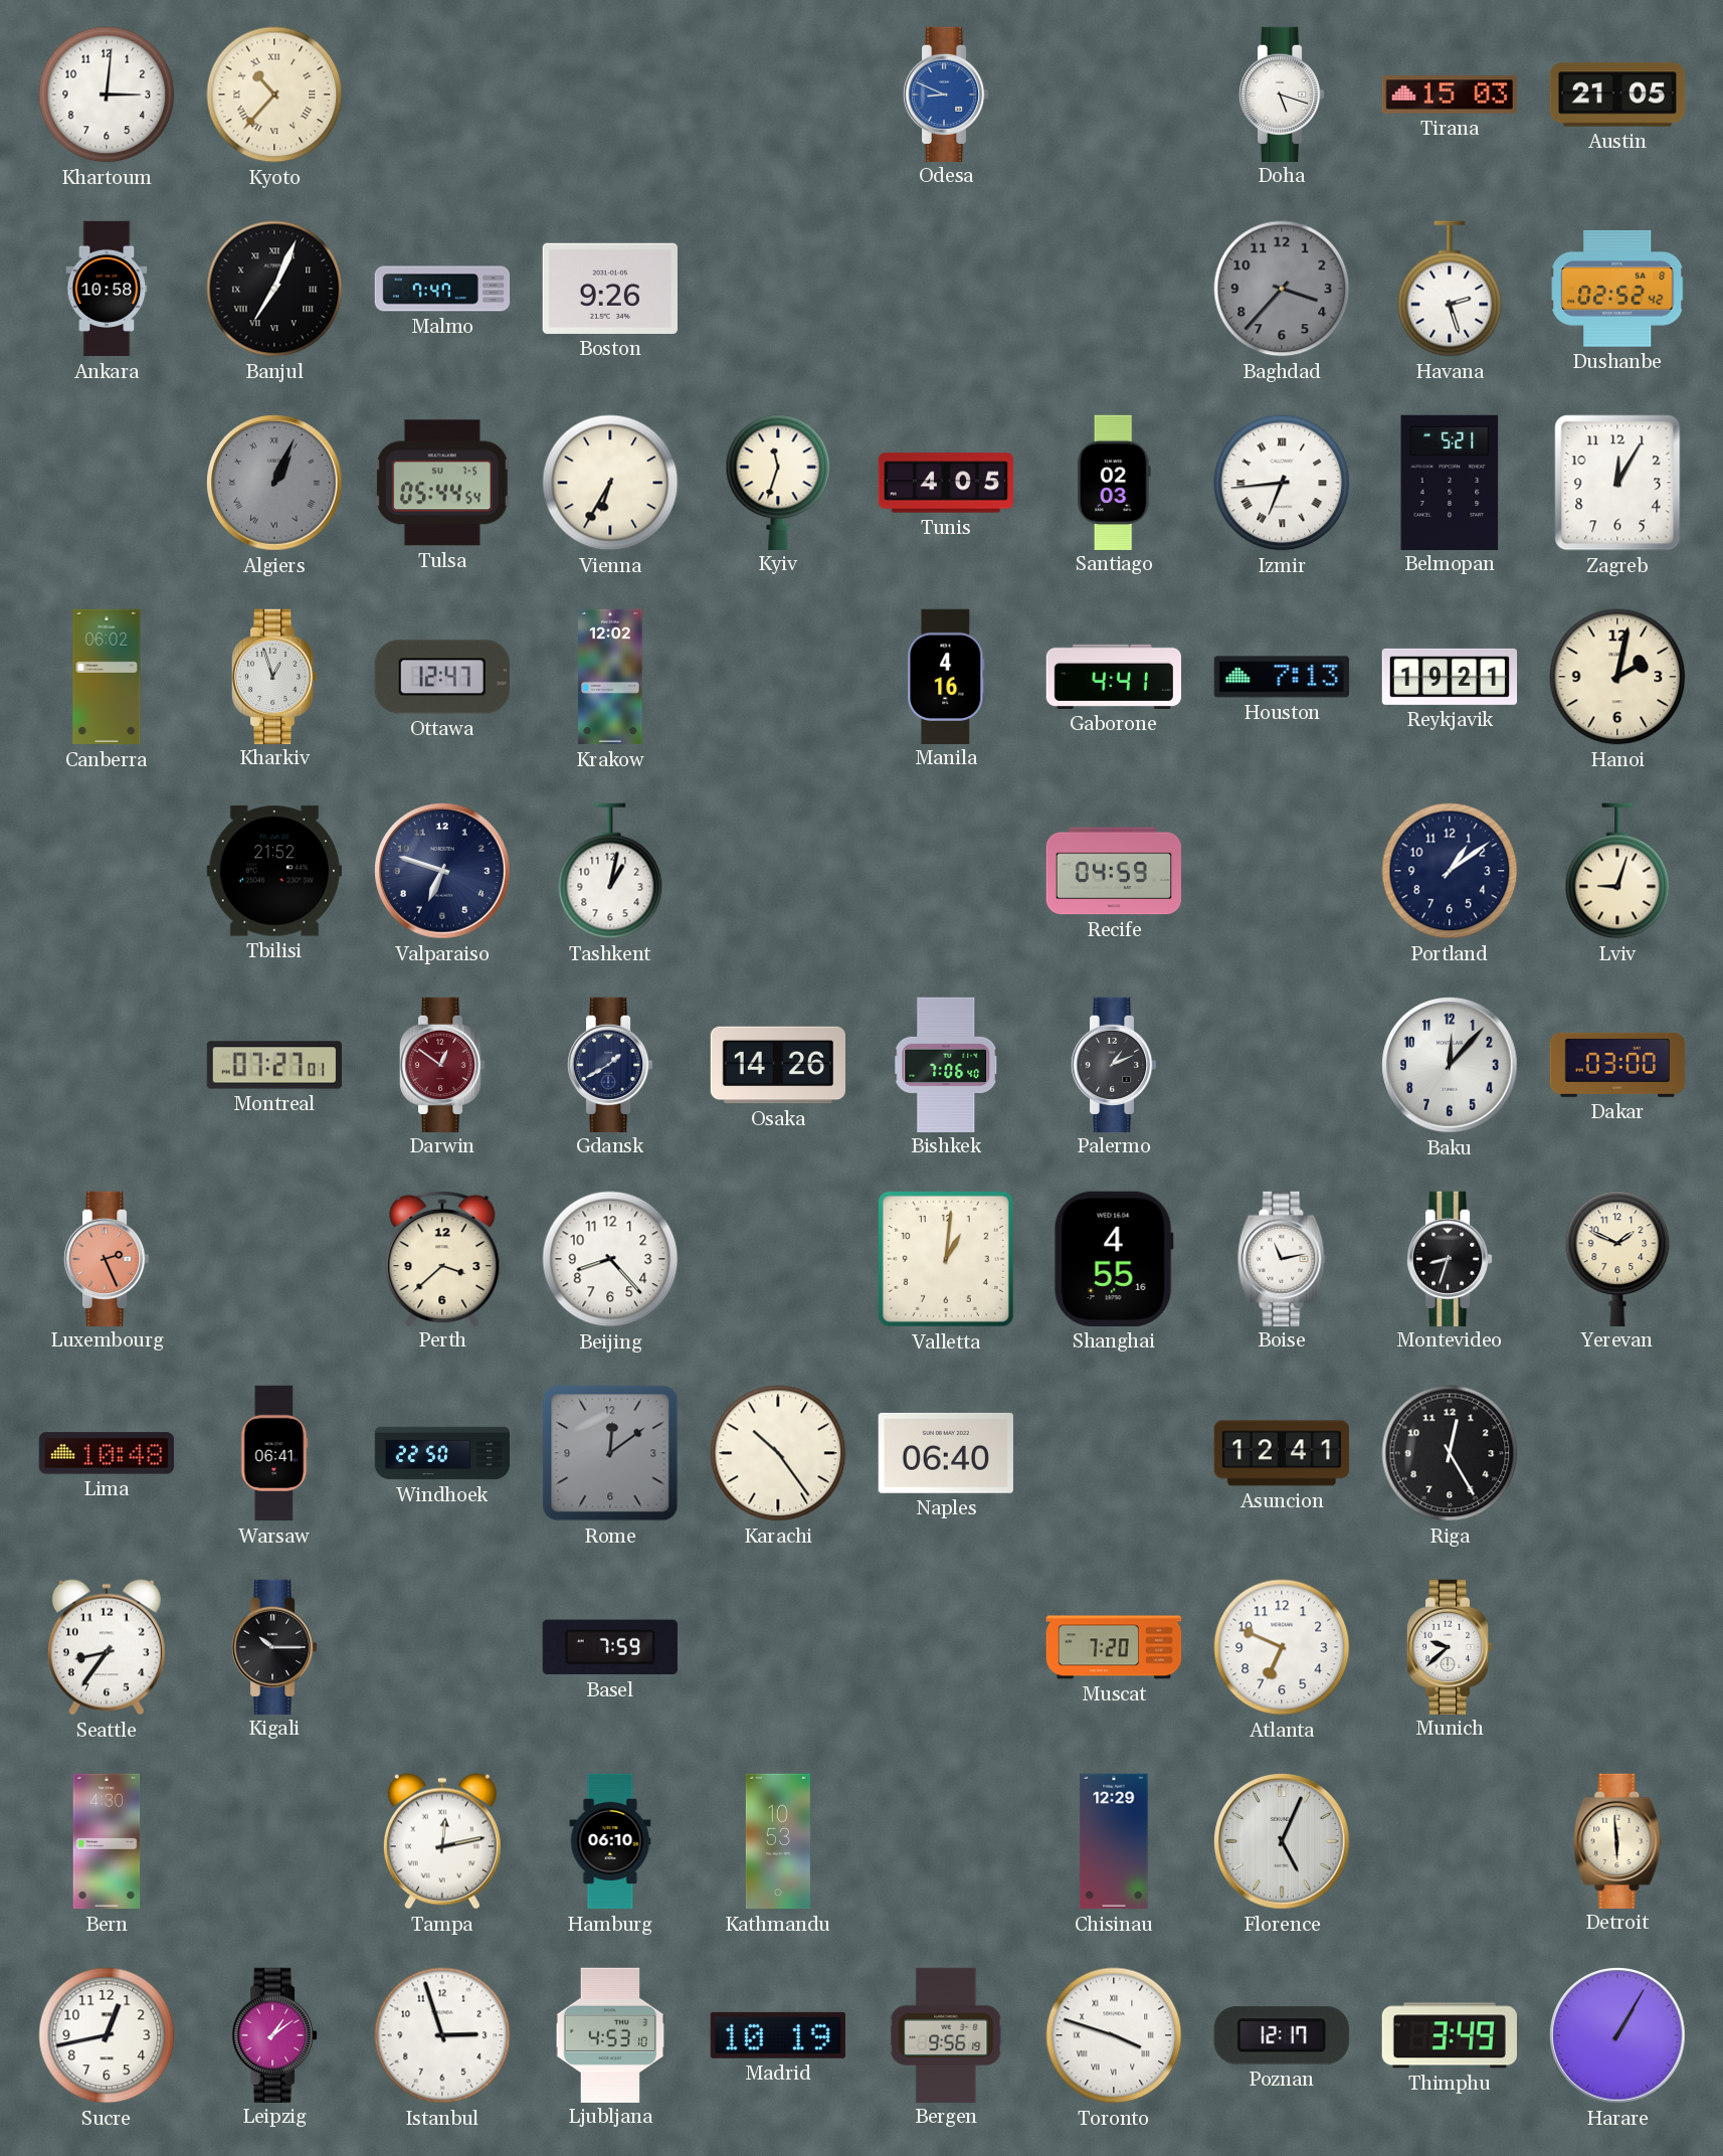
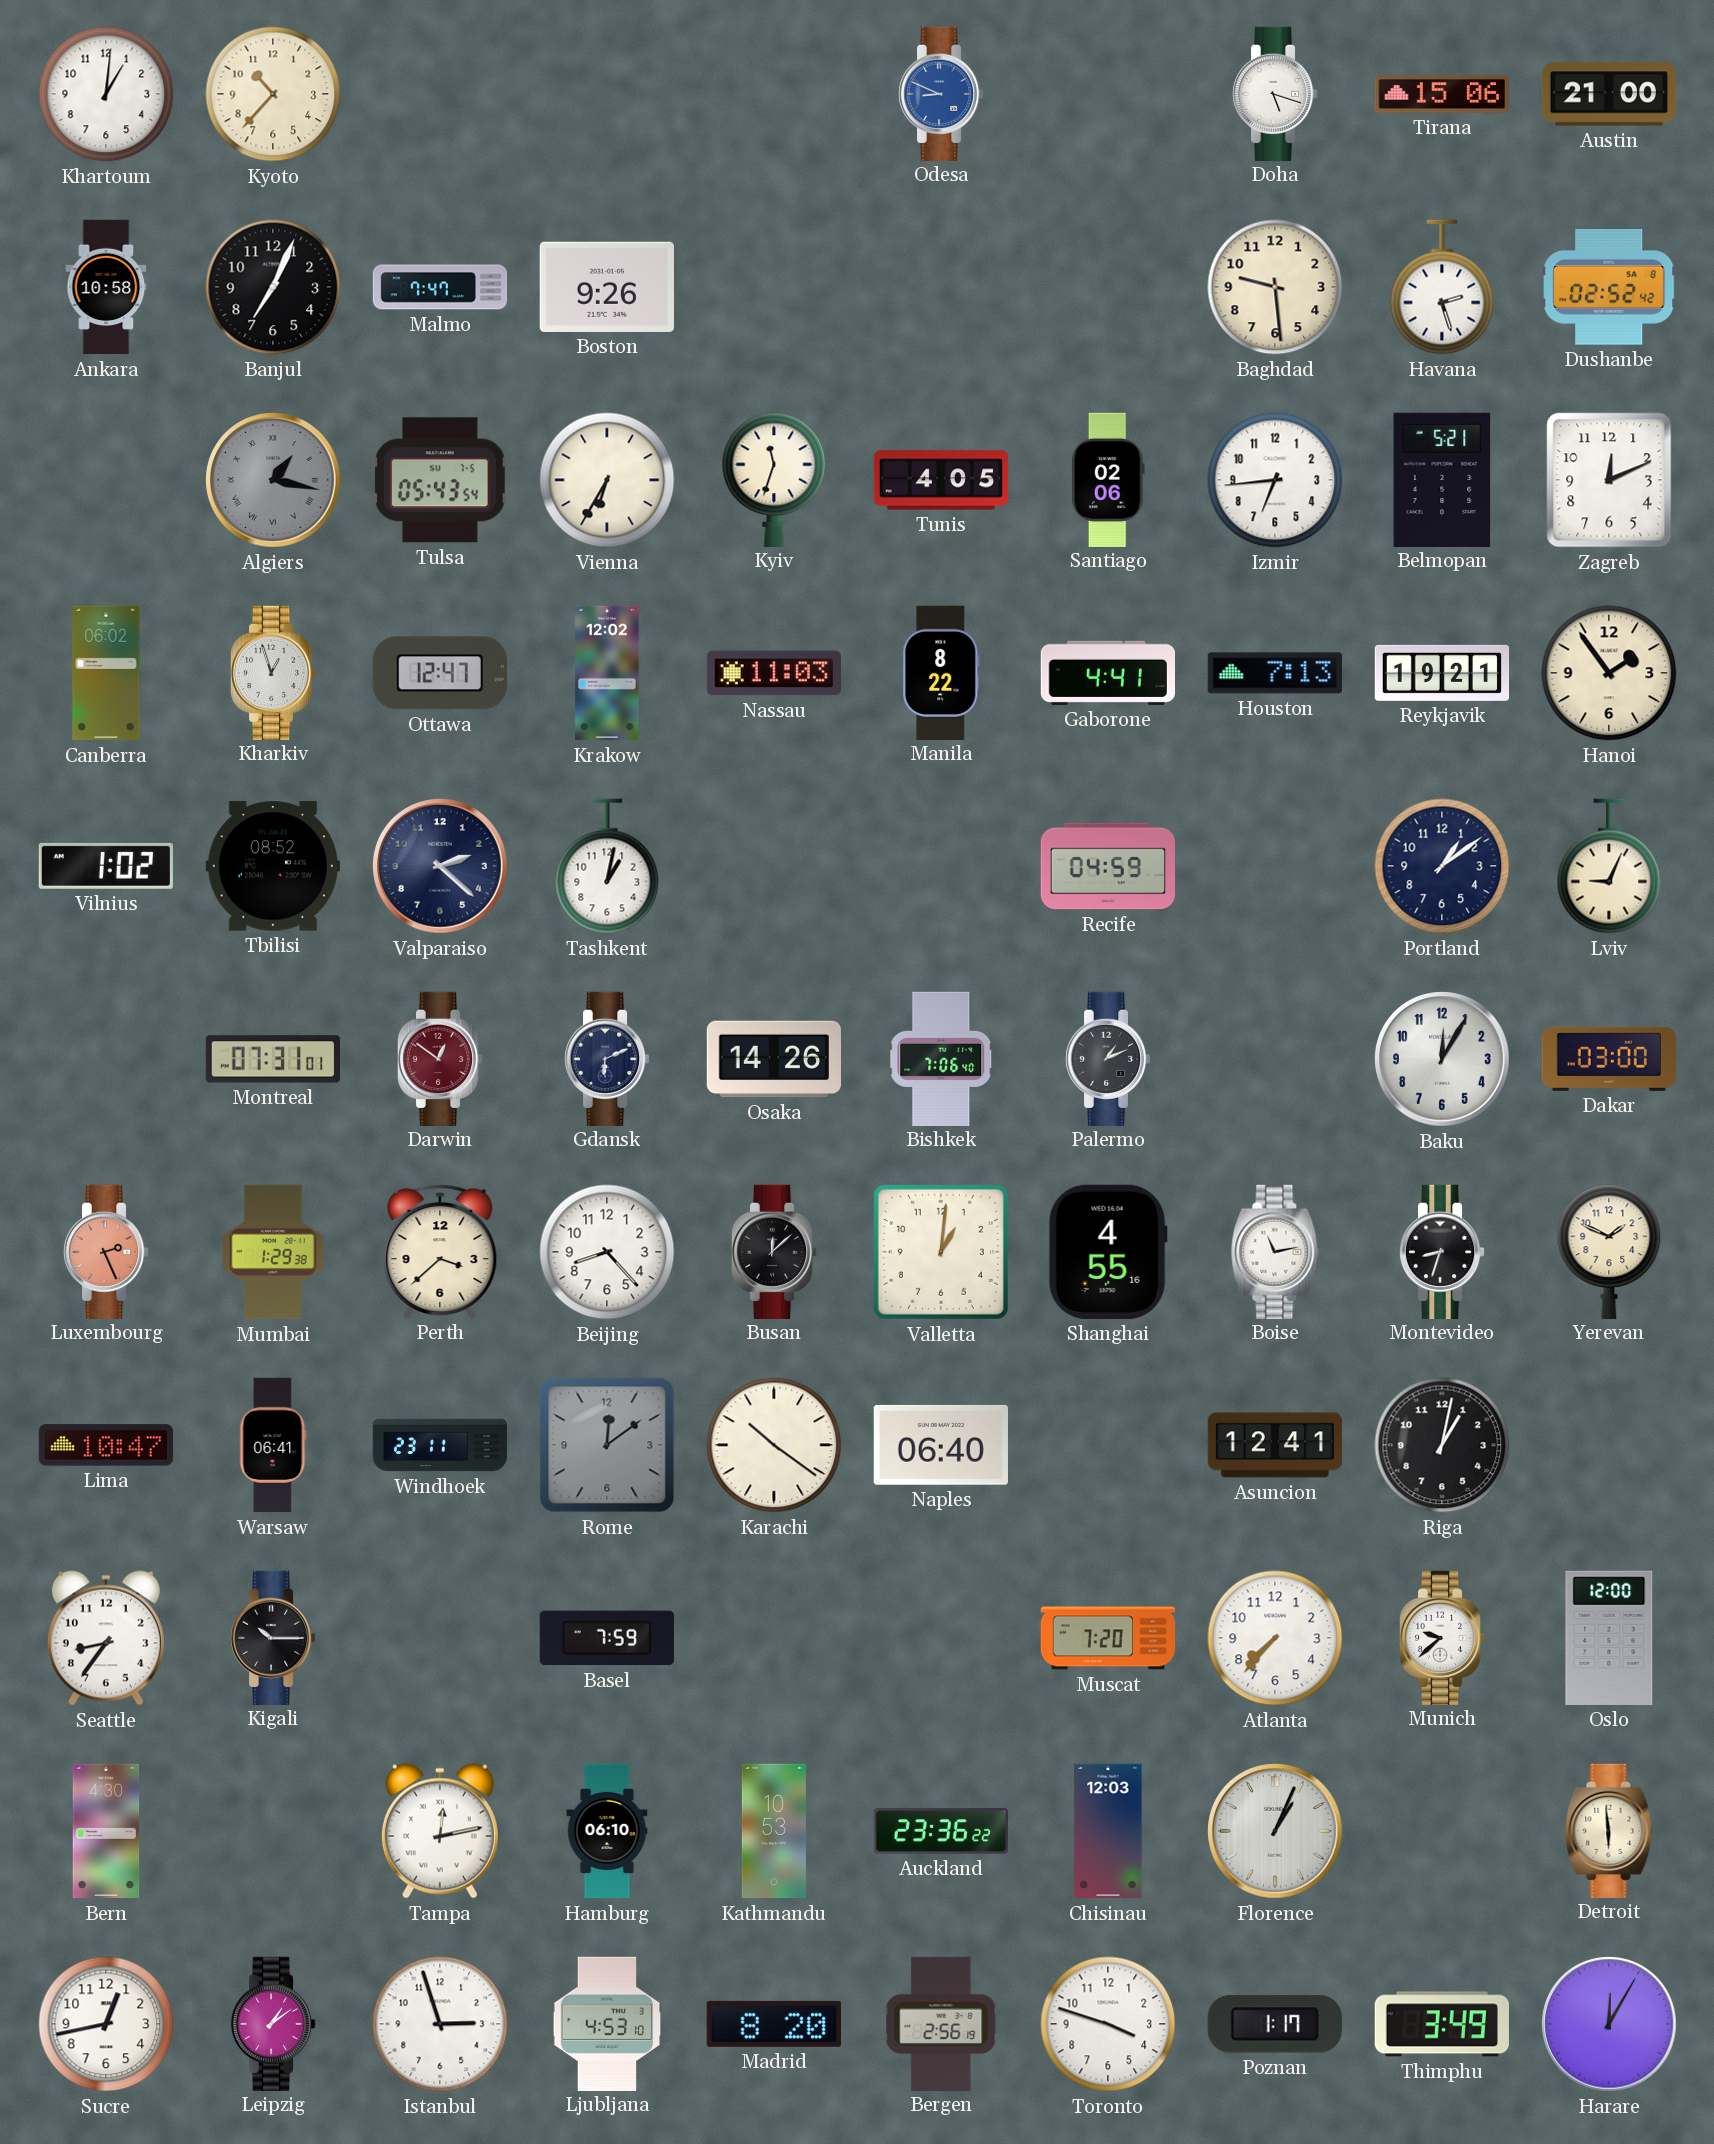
Khartoum: 3:01 -> 1:01 (106, 94)
Kyoto numerals: Roman -> Arabic (273, 94)
Tirana: 15:03 -> 15:06 (1442, 94)
Austin: 21:05 -> 21:00 (1609, 94)
Banjul numerals: Roman -> Arabic (273, 287)
Baghdad: 3:37 -> 9:29 (1275, 287)
Baghdad dial: grey -> cream (1275, 287)
Algiers: 1:04 -> 1:17 (273, 480)
Tulsa: 05:44 -> 05:43 (440, 480)
Santiago: 02:03 -> 02:06 (1108, 479)
Izmir numerals: Roman -> Arabic (1275, 480)
Zagreb: 12:05 -> 12:11 (1609, 480)
Nassau: none -> 11:03 (774, 673)
Manila: 4:16 -> 8:22 (941, 672)
Hanoi: 2:02 -> 1:54 (1609, 673)
Vilnius: none -> 1:02 (106, 866)
Tbilisi: 21:52 -> 08:52 (273, 866)
Valparaiso: 6:48 -> 2:22 (440, 866)
Lviv: 9:03 -> 9:04 (1609, 866)
Montreal: 07:27 -> 07:31 (272, 1059)
Gdansk: 1:40 -> 6:11 (607, 1058)
Baku: 12:07 -> 12:05 (1442, 1059)
Mumbai: none -> 1:29 (273, 1252)
Busan: none -> 12:08 (774, 1251)
Lima: 10:48 -> 10:47 (105, 1445)
Windhoek: 22:50 -> 23:11 (440, 1445)
Karachi: 10:24 -> 10:21 (774, 1445)
Riga: 12:25 -> 1:02 (1442, 1445)
Atlanta: 6:49 -> 7:37 (1275, 1638)
Oslo: none -> 12:00 (1609, 1638)
Auckland: none -> 23:36 (940, 1831)
Chisinau: 12:29 -> 12:03 (1108, 1831)
Florence: 5:04 -> 1:04 (1275, 1831)
Madrid: 10:19 -> 8:20 (774, 2024)
Bergen: 9:56 -> 2:56 (941, 2023)
Toronto numerals: Roman -> Arabic (1108, 2024)
Poznan: 12:17 -> 1:17 (1275, 2024)
Harare: 1:05 -> 12:05 (1609, 2024)
